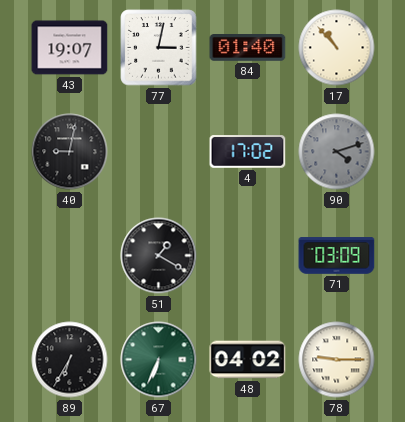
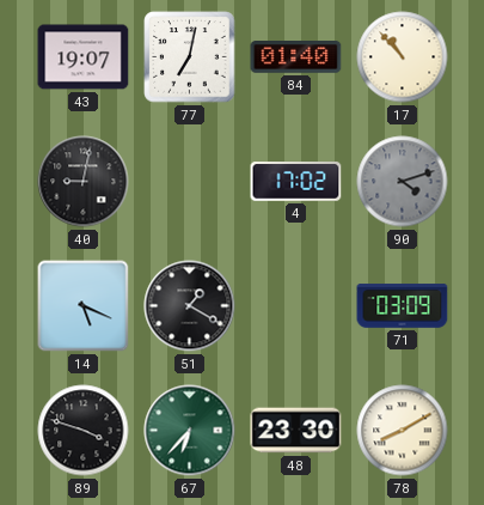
77: 3:02 -> 7:02 (190, 57)
14: none -> 5:19 (84, 306)
89: 6:35 -> 3:48 (84, 431)
67: 6:34 -> 6:37 (190, 431)
48: 04:02 -> 23:30 (296, 431)
78: 9:15 -> 8:10 (403, 431)
